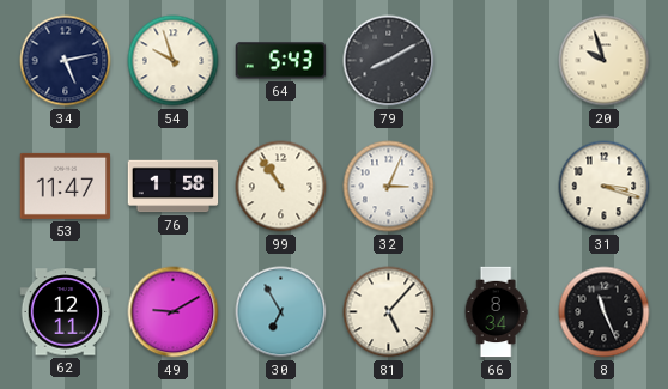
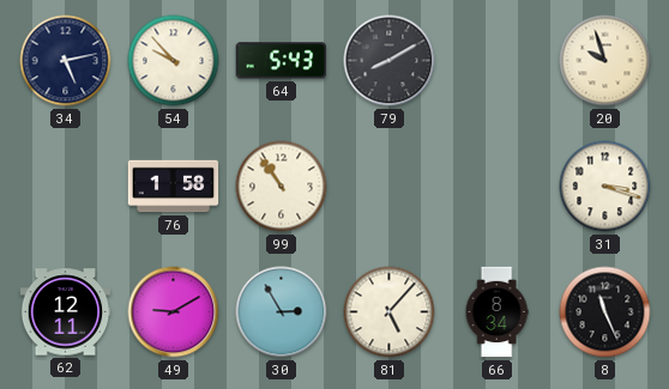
54: 9:57 -> 9:53 (174, 61)
53: 11:47 -> none (66, 186)
32: 3:04 -> none (389, 187)
30: 6:55 -> 2:55 (282, 312)
